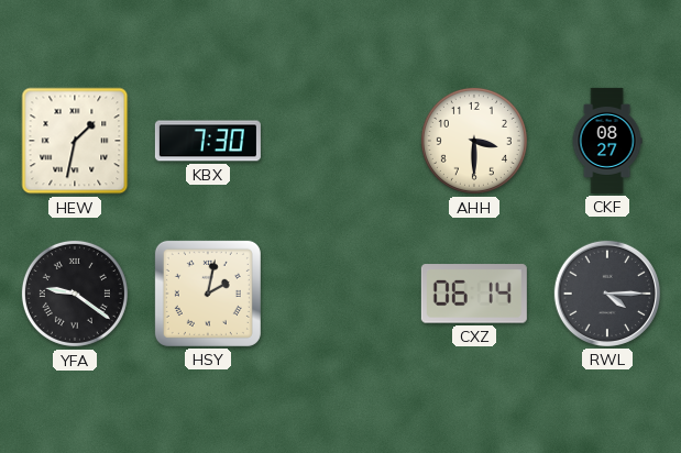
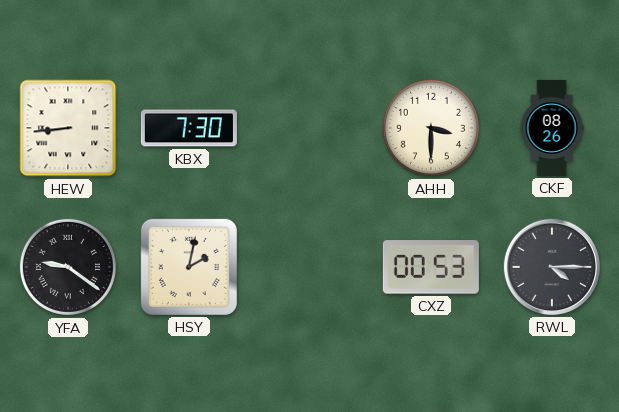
HEW: 1:32 -> 8:44 (68, 128)
CKF: 08:27 -> 08:26 (552, 128)
CXZ: 06:14 -> 00:53 (431, 267)
